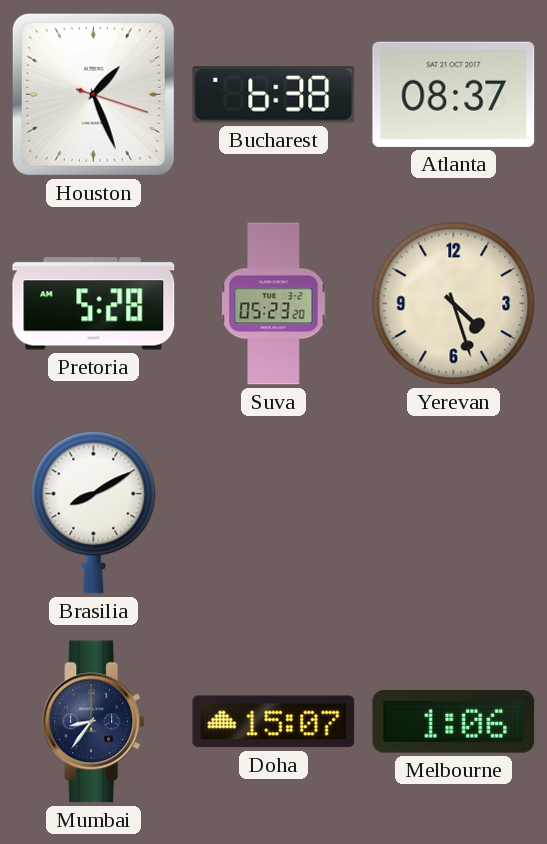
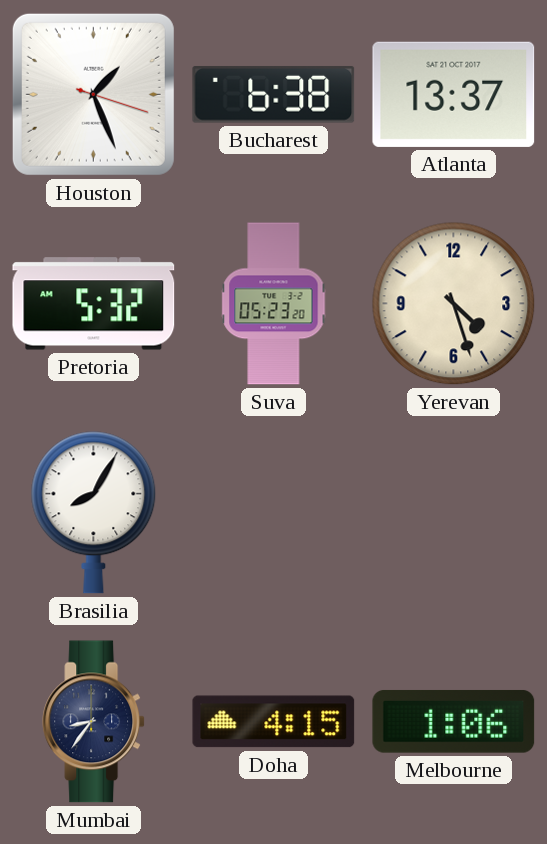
Atlanta: 08:37 -> 13:37 (454, 94)
Pretoria: 5:28 -> 5:32 (94, 304)
Brasilia: 8:10 -> 8:05 (94, 513)
Doha: 15:07 -> 4:15 (274, 722)
